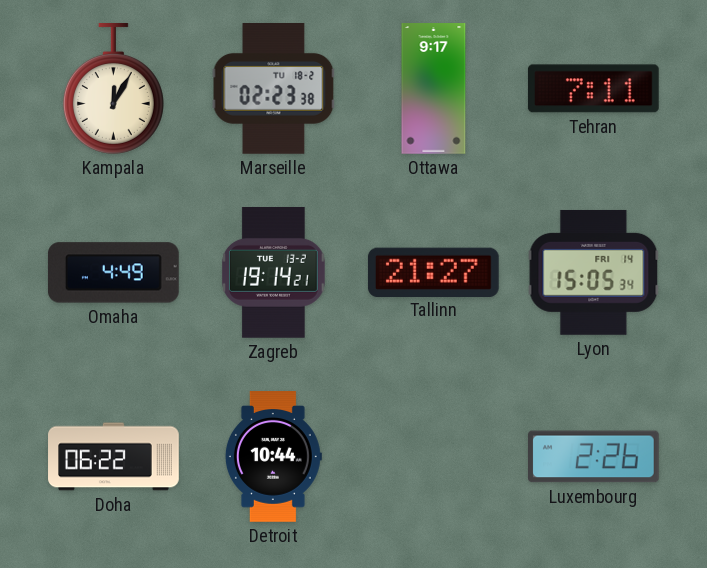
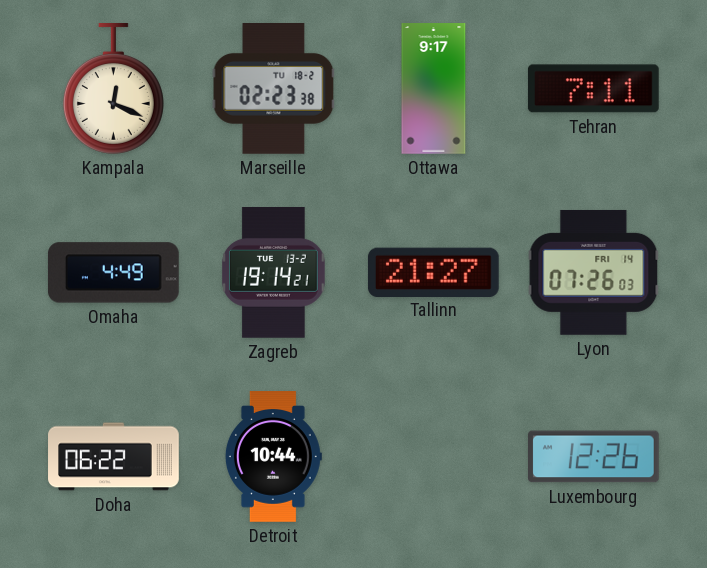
Kampala: 12:05 -> 12:19 (113, 89)
Lyon: 15:05 -> 07:26 (594, 272)
Luxembourg: 2:26 -> 12:26 (594, 457)
